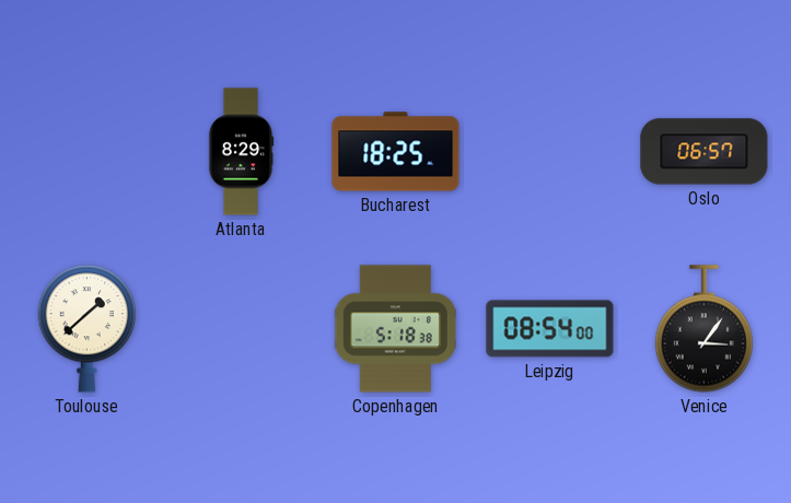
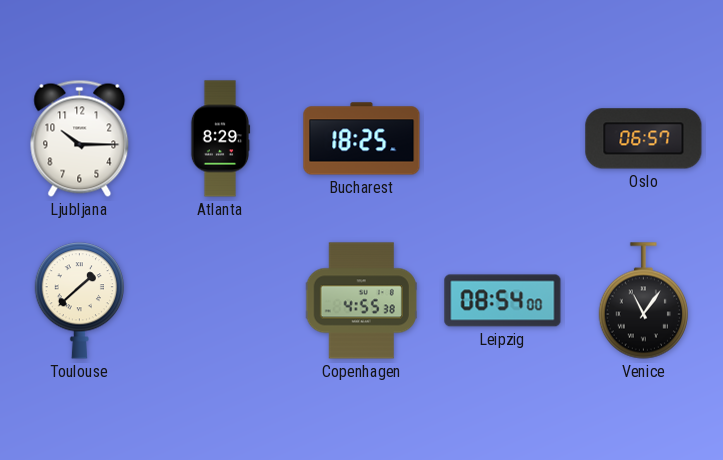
Ljubljana: none -> 10:15 (80, 138)
Copenhagen: 5:18 -> 4:55 (361, 301)
Venice: 3:06 -> 11:06 (643, 301)
